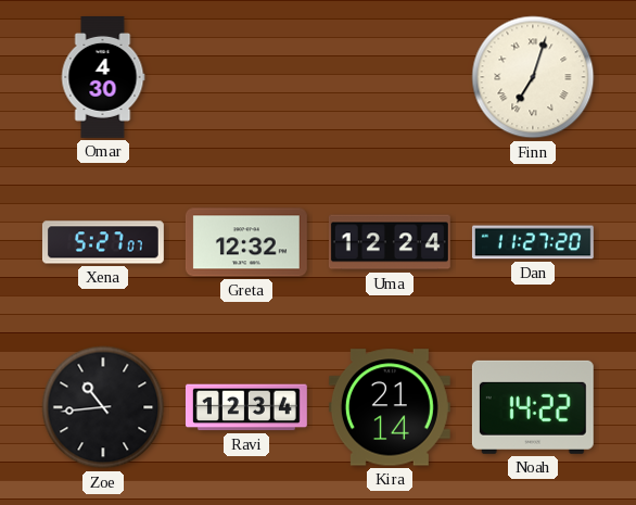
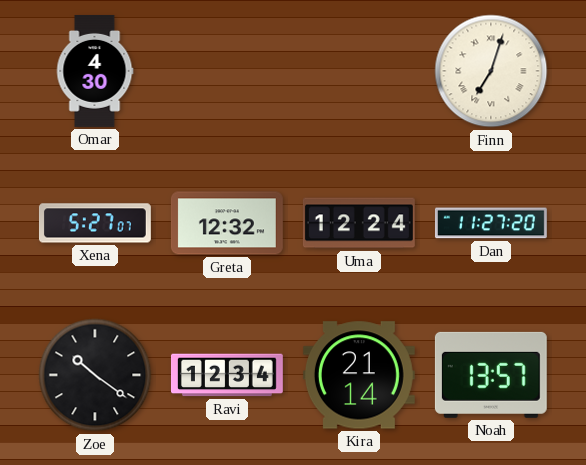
Zoe: 10:44 -> 10:21 (95, 375)
Noah: 14:22 -> 13:57 (491, 375)
